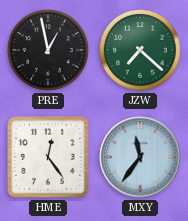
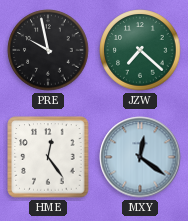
PRE: 12:58 -> 9:58 (48, 50)
MXY: 11:36 -> 12:21 (140, 157)
